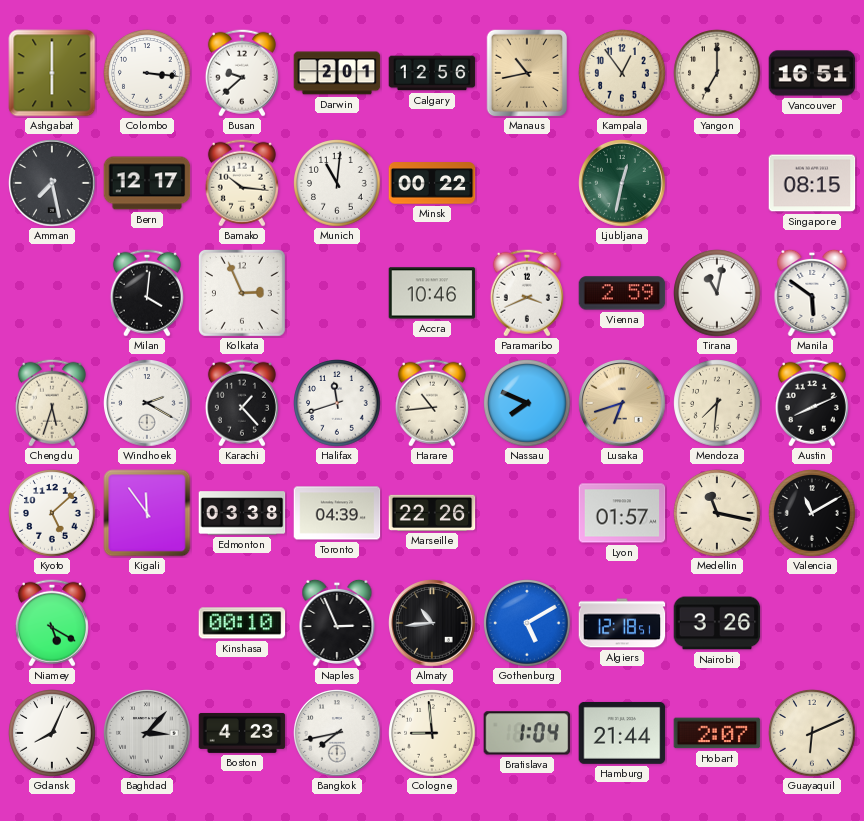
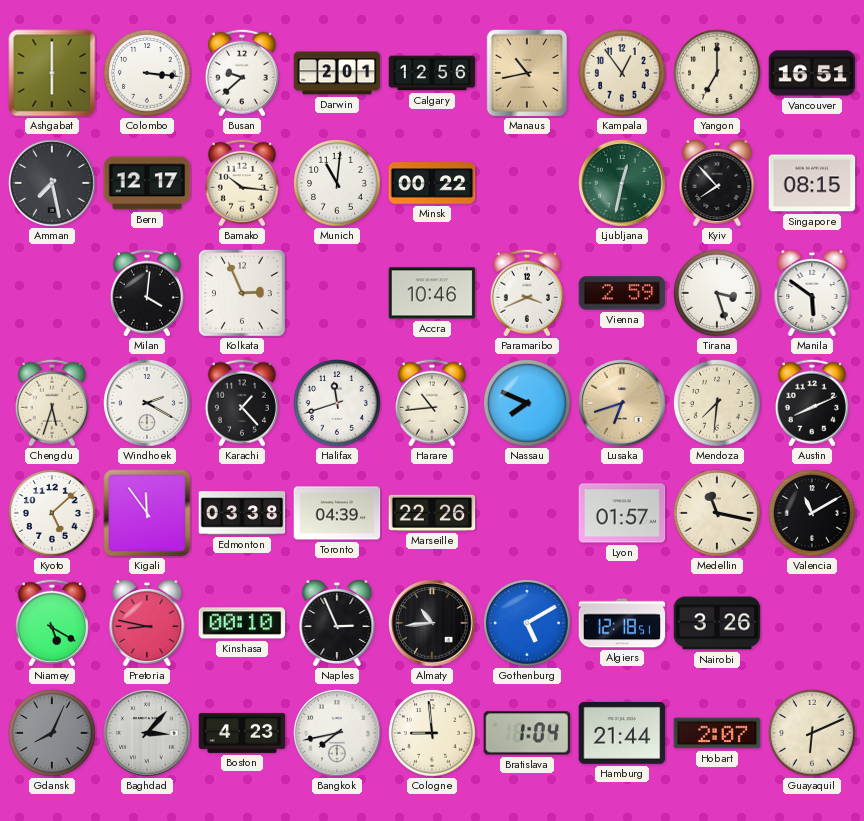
Kyiv: none -> 7:53 (717, 182)
Tirana: 11:02 -> 3:27 (717, 293)
Pretoria: none -> 8:47 (147, 622)
Gdansk dial: white -> grey (52, 733)
